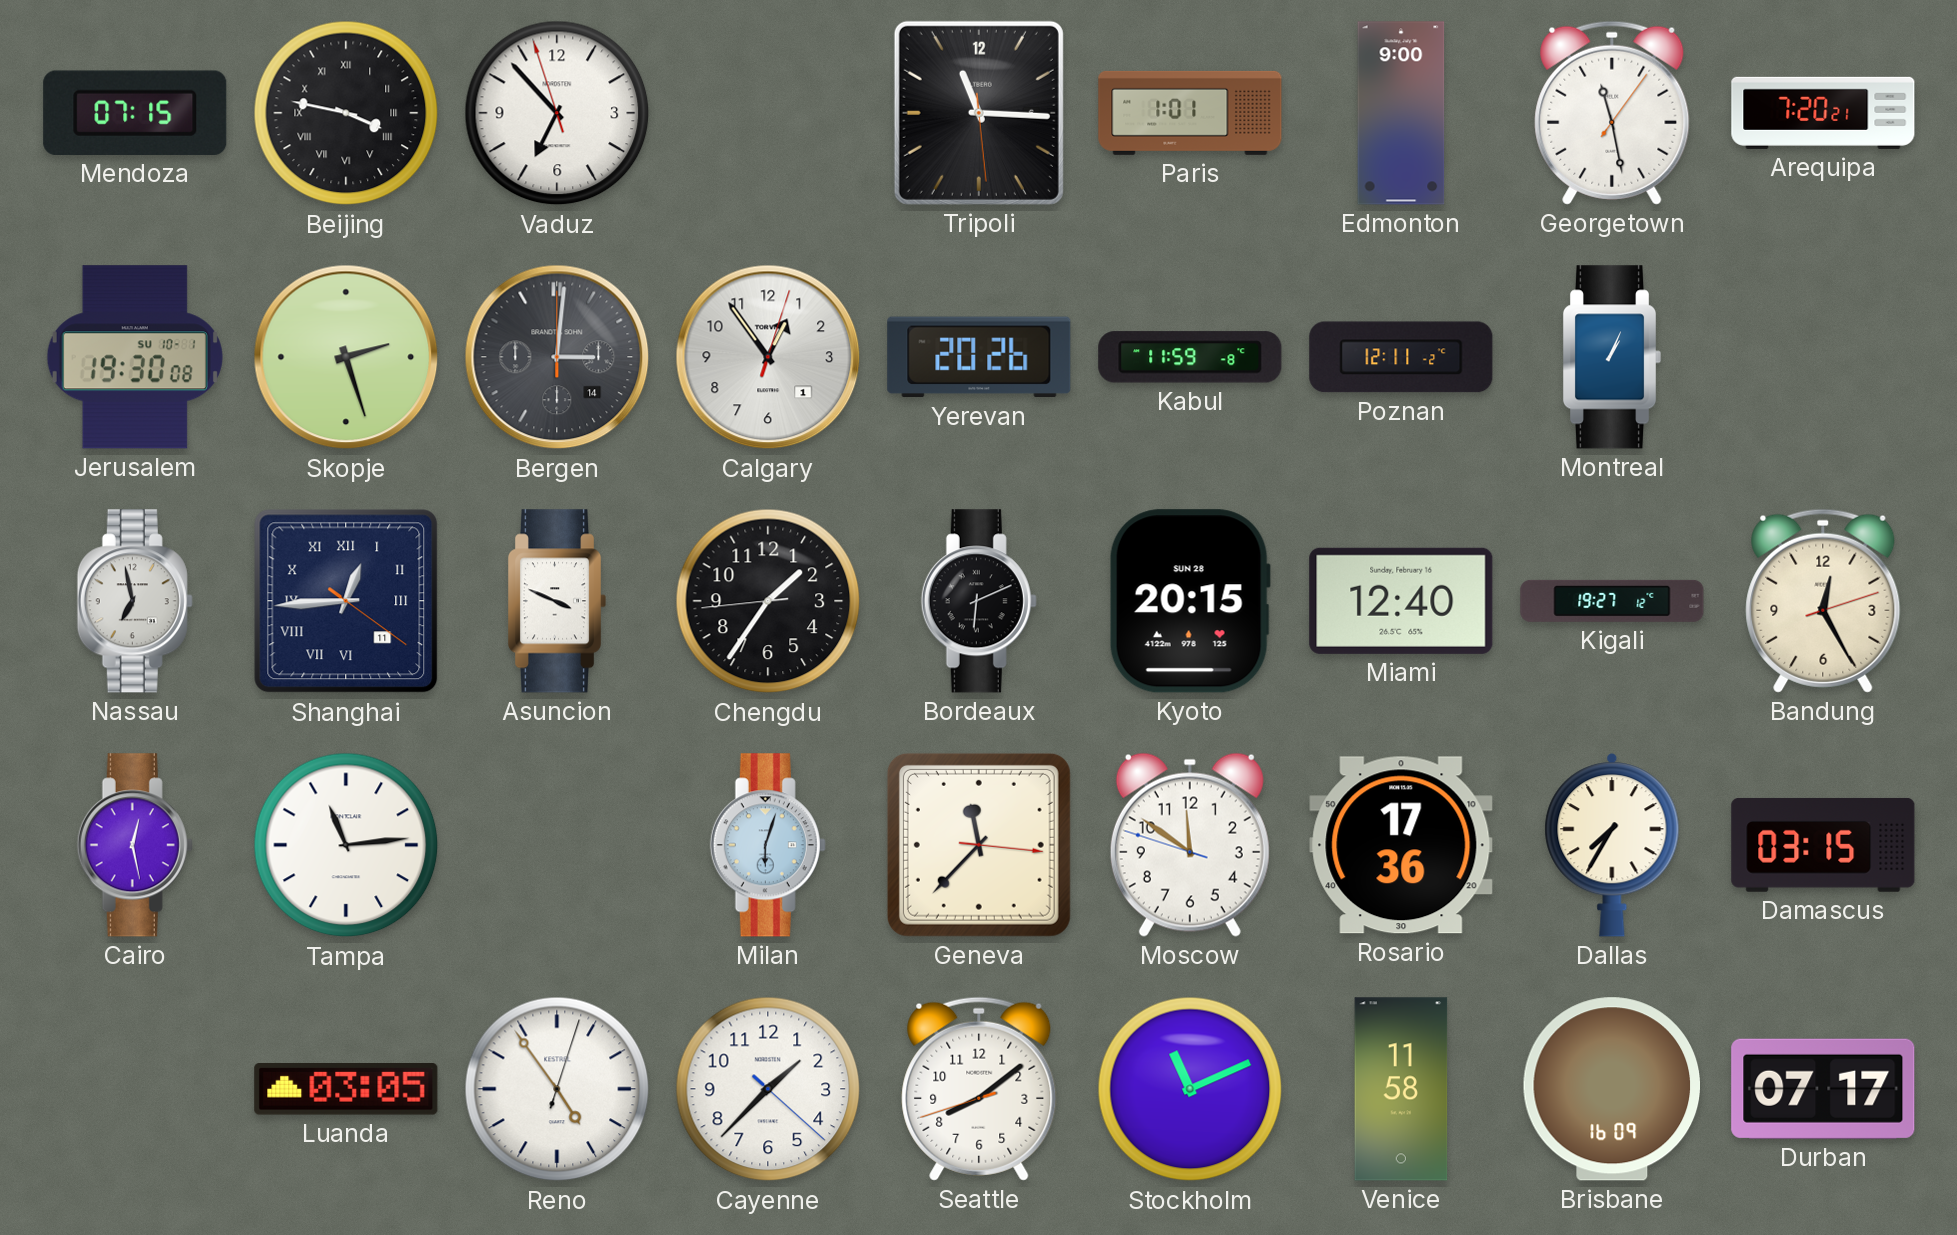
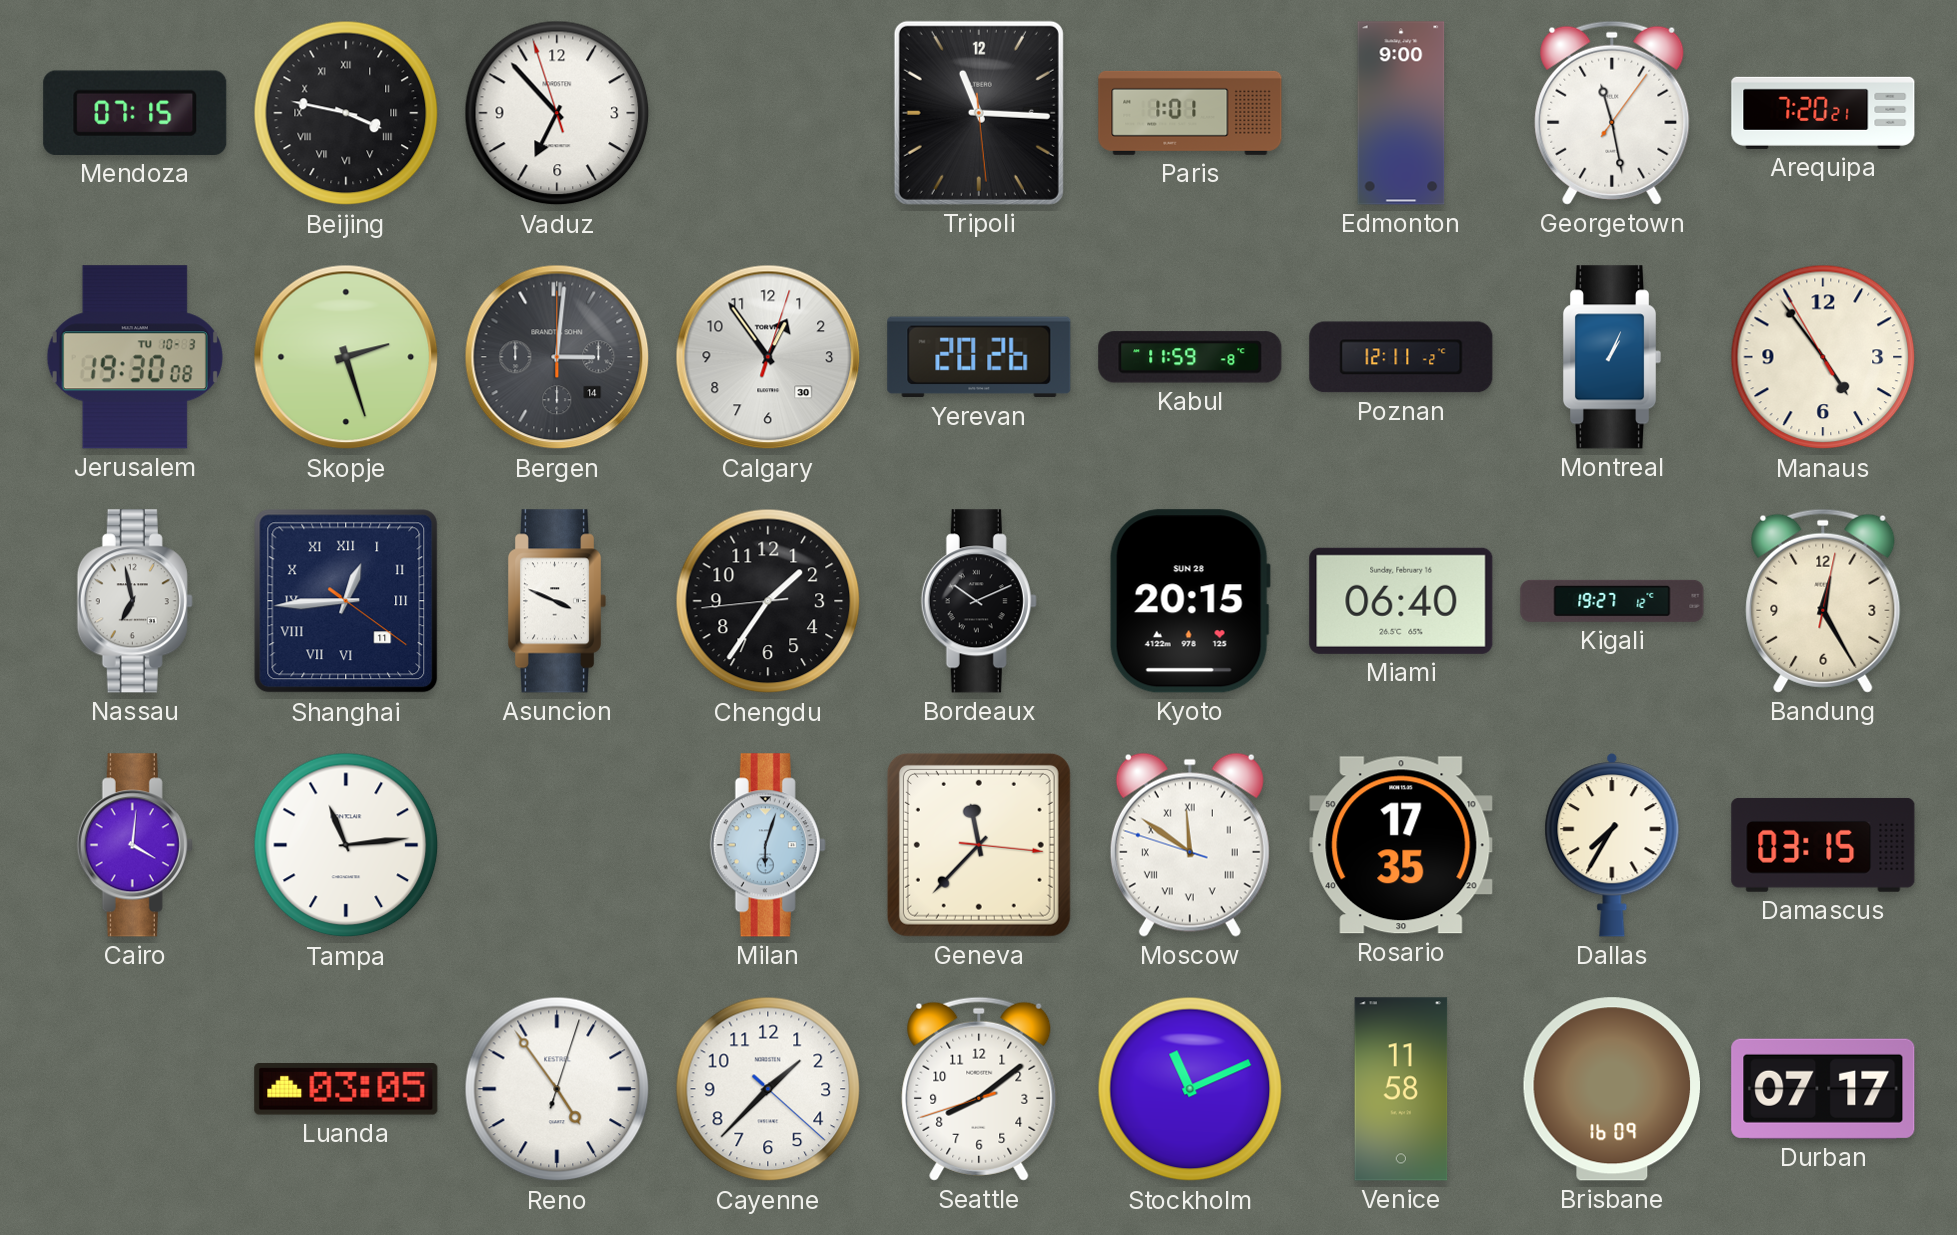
Jerusalem date: SU 10-1 -> TU 10-3 (135, 357)
Calgary date: 1 -> 30 (768, 357)
Manaus: none -> 4:53 (1823, 357)
Bordeaux: 6:11 -> 10:11 (979, 601)
Miami: 12:40 -> 06:40 (1401, 601)
Bandung: 12:25:12 -> 12:25:02 (1823, 601)
Cairo: 12:28 -> 4:01 (135, 845)
Moscow numerals: Arabic -> Roman (1190, 845)
Rosario: 17:36 -> 17:35 (1401, 845)
